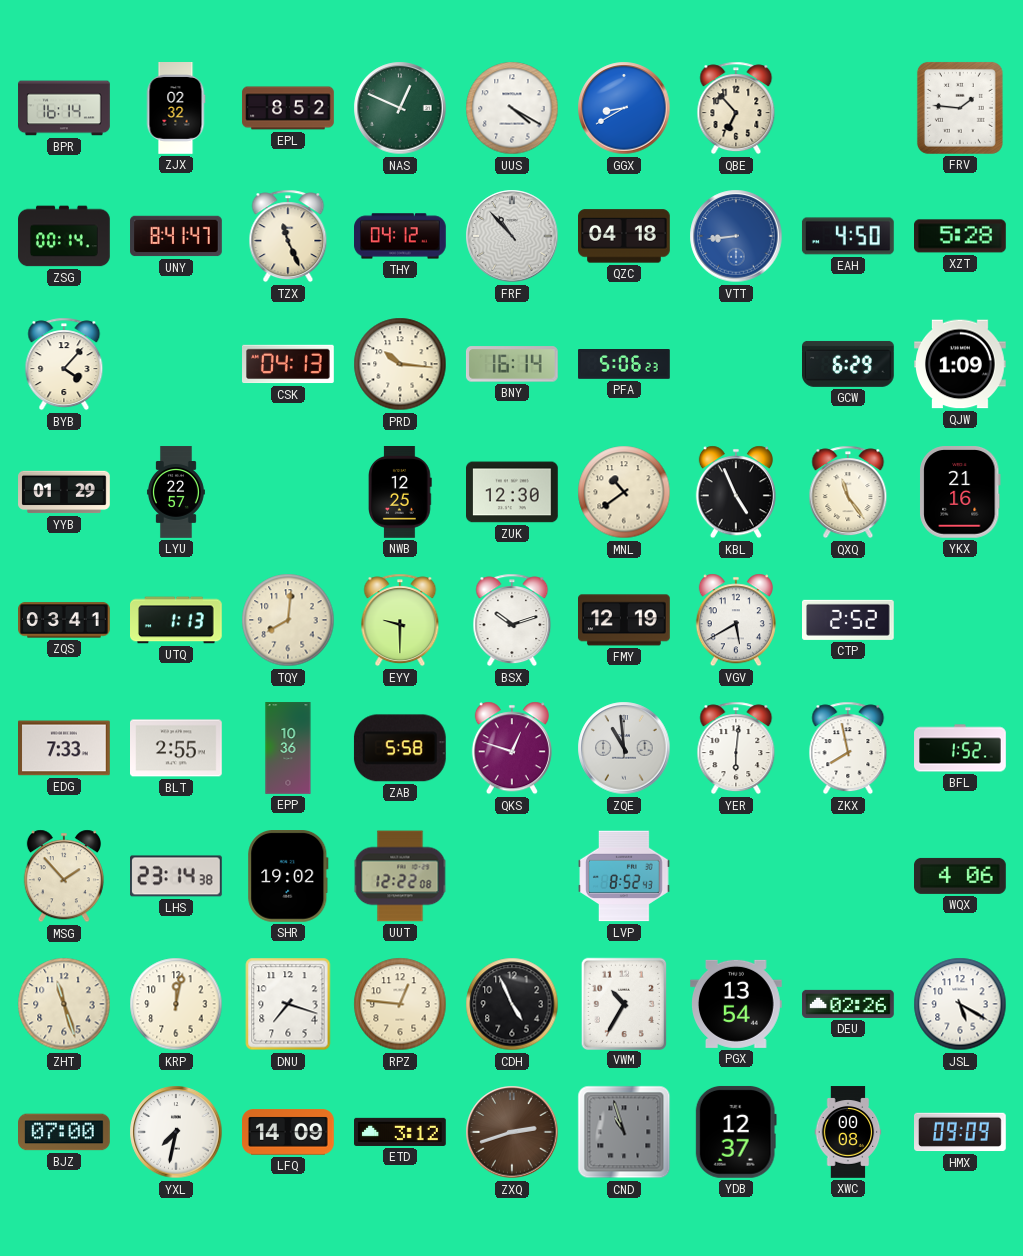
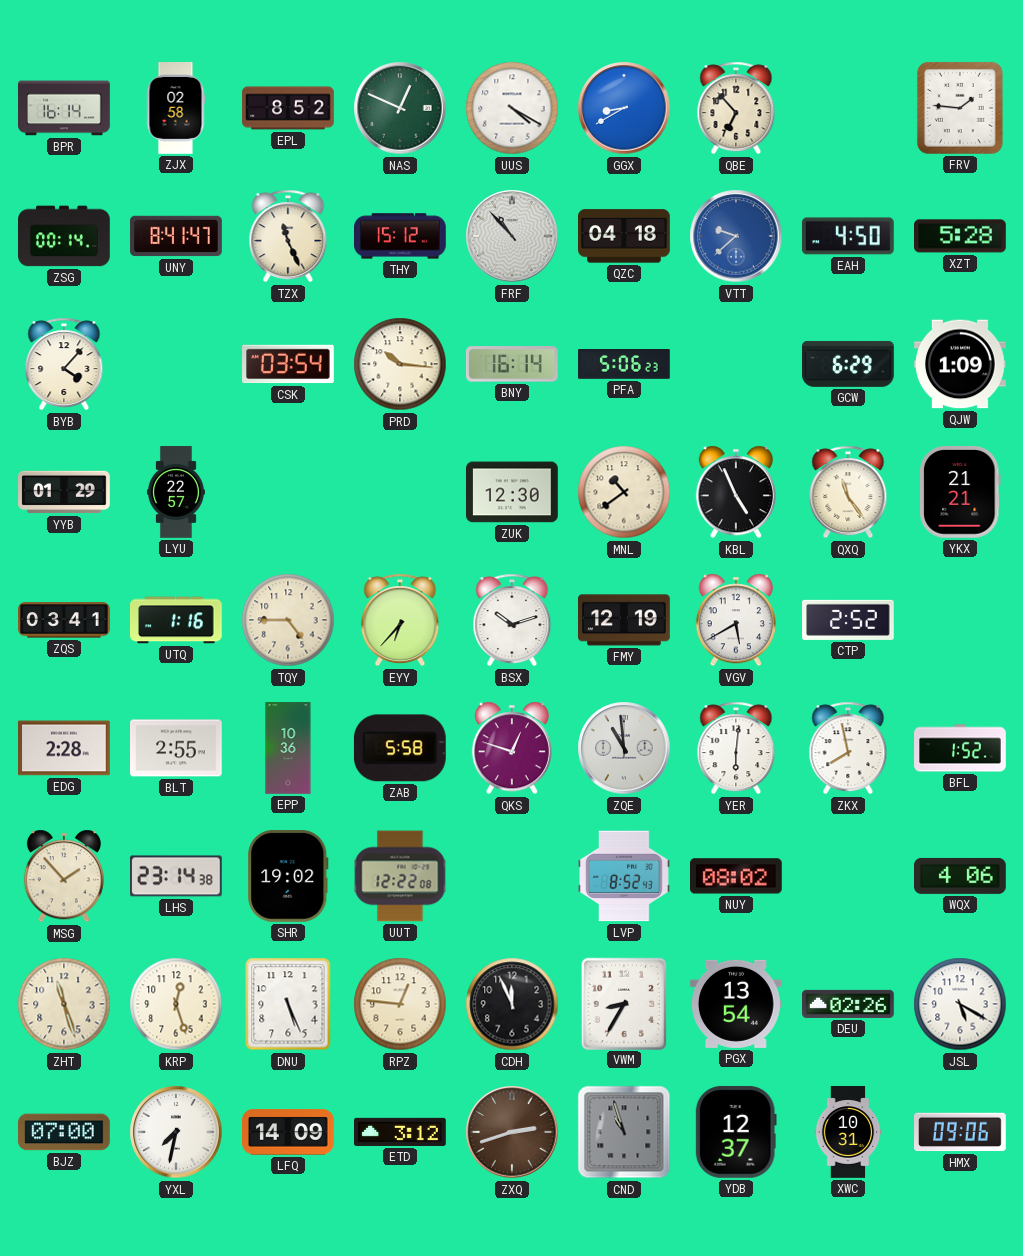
ZJX: 02:32 -> 02:58 (176, 108)
THY: 04:12 -> 15:12 (400, 236)
VTT: 8:44 -> 9:38 (736, 236)
CSK: 04:13 -> 03:54 (288, 364)
NWB: 12:25 -> none (401, 493)
YKX: 21:16 -> 21:21 (961, 493)
UTQ: 1:13 -> 1:16 (177, 620)
TQY: 8:01 -> 4:45 (288, 620)
EYY: 9:30 -> 6:37 (400, 620)
EDG: 7:33 -> 2:28 (65, 748)
NUY: none -> 08:02 (737, 876)
KRP: 12:02 -> 12:27 (176, 1004)
DNU: 7:18 -> 5:26 (288, 1004)
CDH: 4:56 -> 11:56 (512, 1004)
VWM: 10:35 -> 8:35 (623, 1003)
XWC: 00:08 -> 10:31 (848, 1132)
HMX: 09:09 -> 09:06 (961, 1132)
